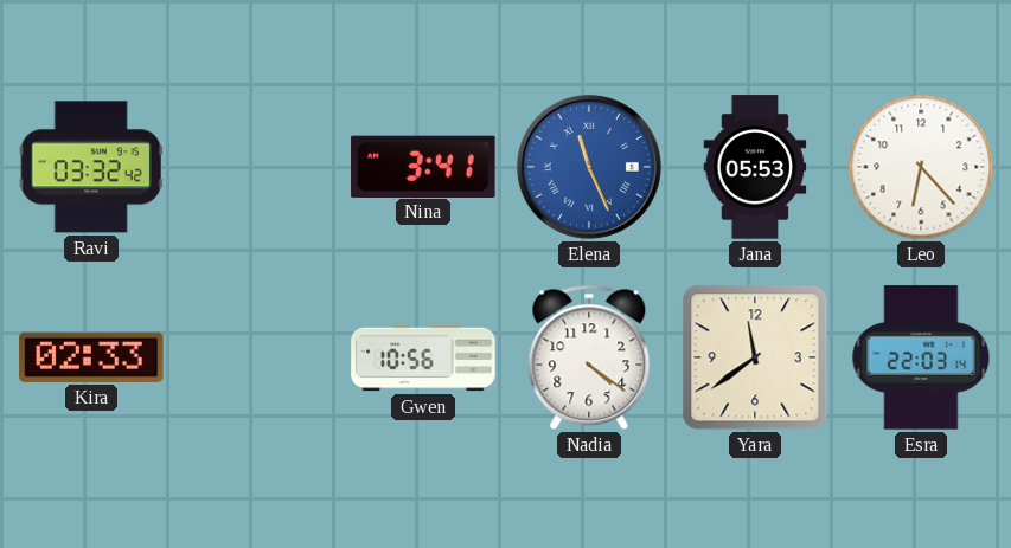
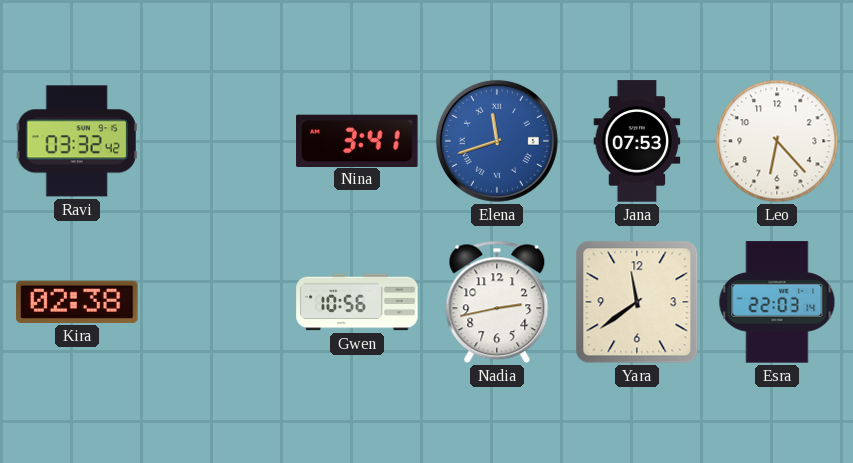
Elena: 11:26 -> 11:42 (497, 141)
Jana: 05:53 -> 07:53 (637, 141)
Kira: 02:33 -> 02:38 (77, 302)
Nadia: 4:21 -> 2:43 (497, 302)
